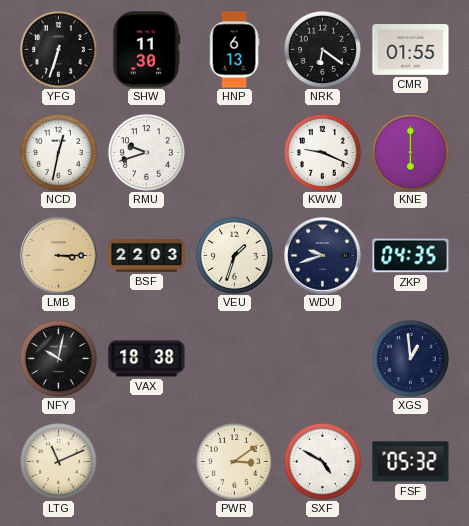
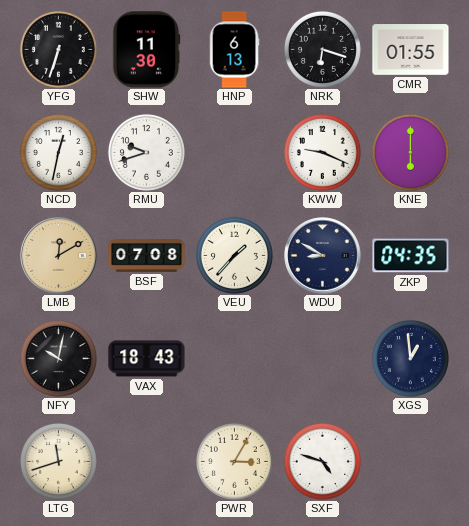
NRK: 6:21 -> 6:18 (322, 49)
LMB: 3:15 -> 12:10 (59, 256)
BSF: 22:03 -> 07:08 (147, 256)
VEU: 1:33 -> 1:37 (234, 255)
WDU: 9:42 -> 8:50 (323, 256)
VAX: 18:38 -> 18:43 (147, 359)
LTG: 11:11 -> 11:42 (58, 461)
PWR: 3:09 -> 3:05 (234, 461)
SXF: 4:50 -> 4:48 (322, 461)
FSF: 05:32 -> none (411, 462)
